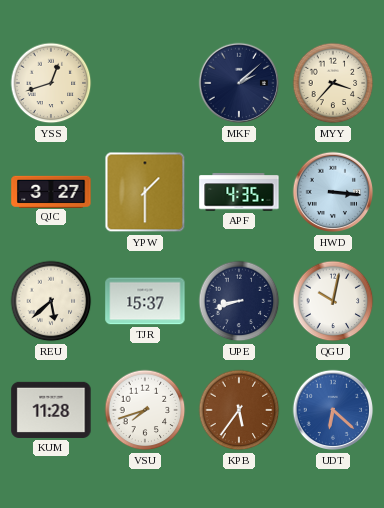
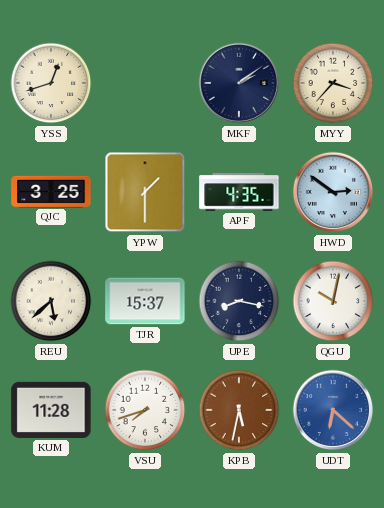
MKF: 2:08 -> 2:09 (239, 83)
QJC: 3:27 -> 3:25 (51, 191)
HWD: 3:16 -> 2:51 (333, 192)
UPE: 8:42 -> 8:17 (239, 301)
KPB: 5:36 -> 5:32 (239, 410)
